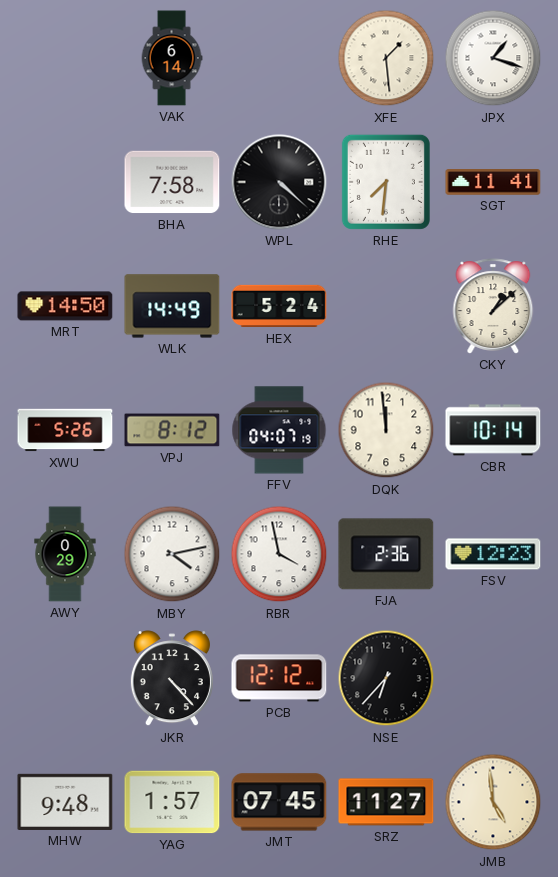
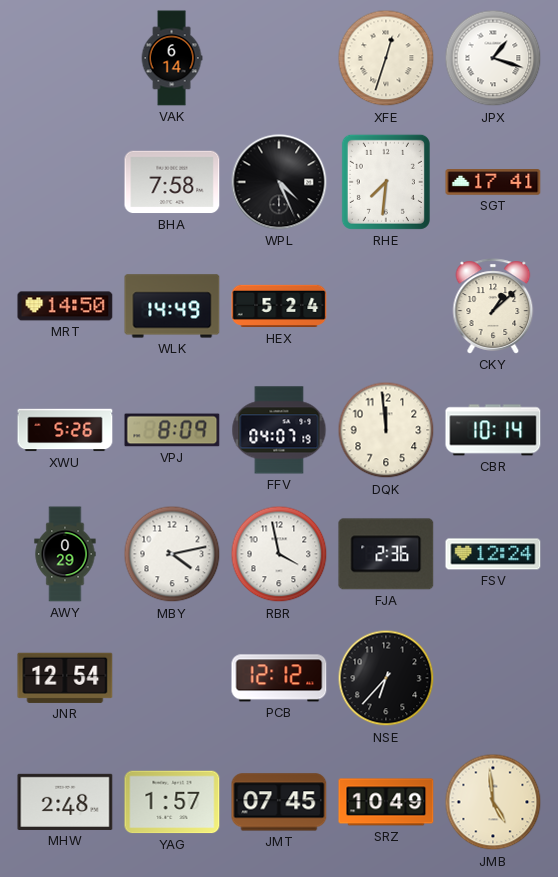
XFE: 1:29 -> 12:33 (386, 58)
WPL: 4:22 -> 4:26 (279, 182)
SGT: 11:41 -> 17:41 (493, 183)
VPJ: 8:12 -> 8:09 (172, 430)
FSV: 12:23 -> 12:24 (493, 554)
JNR: none -> 12:54 (65, 678)
JKR: 4:23 -> none (172, 679)
MHW: 9:48 -> 2:48 (65, 802)
SRZ: 11:27 -> 10:49 (386, 802)
